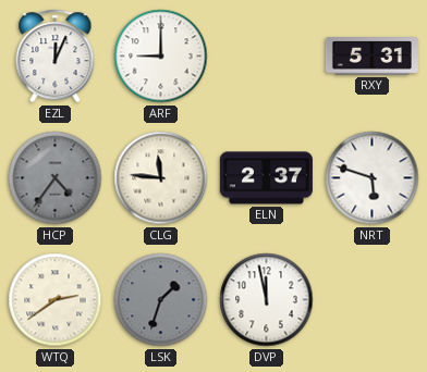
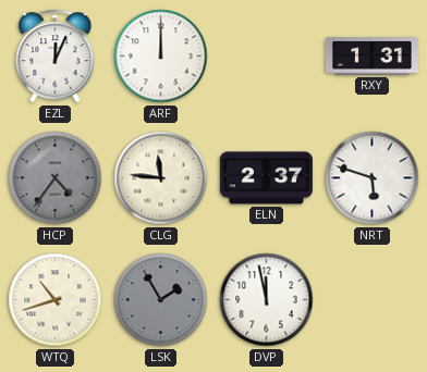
ARF: 9:00 -> 12:00 (161, 57)
RXY: 5:31 -> 1:31 (371, 57)
WTQ: 2:39 -> 10:42 (56, 300)
LSK: 1:33 -> 1:55 (161, 300)
